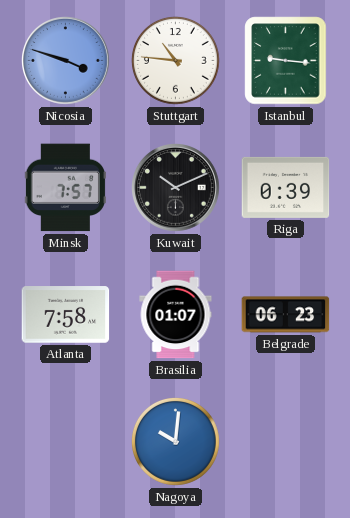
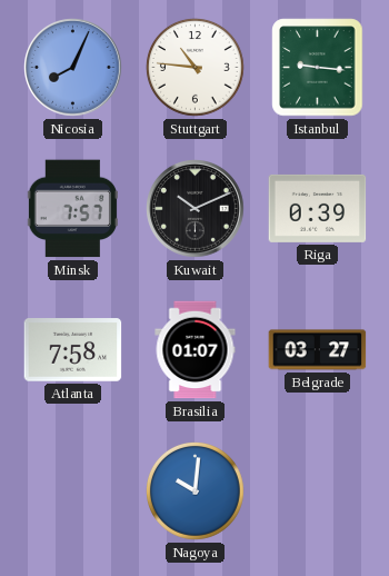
Nicosia: 3:48 -> 8:04 (73, 68)
Belgrade: 06:23 -> 03:27 (318, 350)
